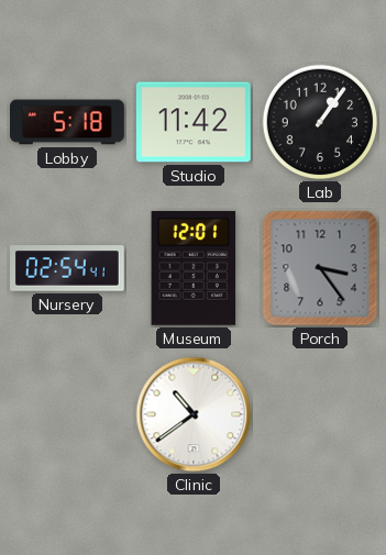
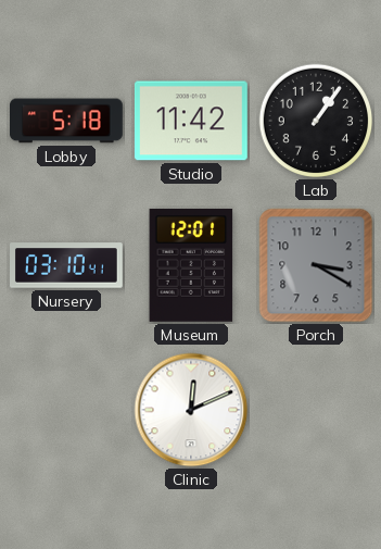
Nursery: 02:54 -> 03:10 (67, 265)
Porch: 3:24 -> 3:20 (316, 265)
Clinic: 10:39 -> 12:11 (191, 410)
